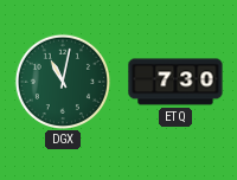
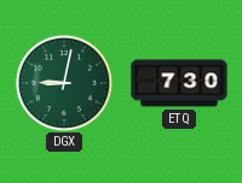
DGX: 11:02 -> 9:02 (63, 82)
